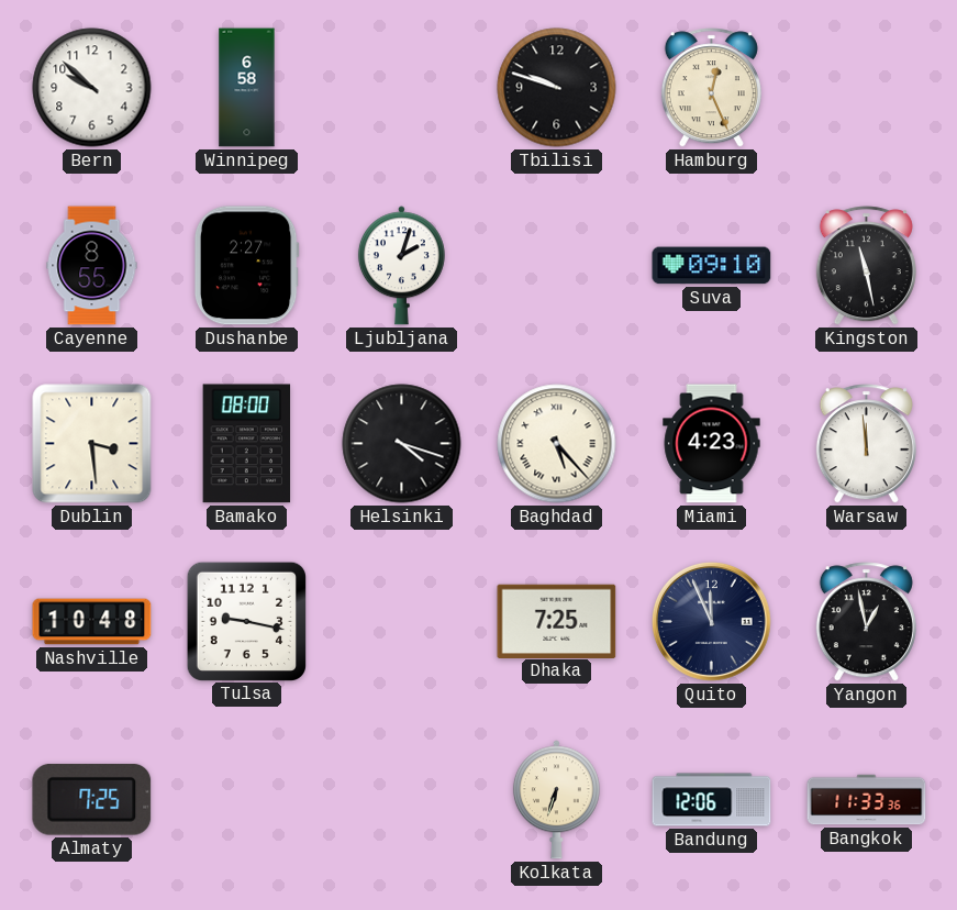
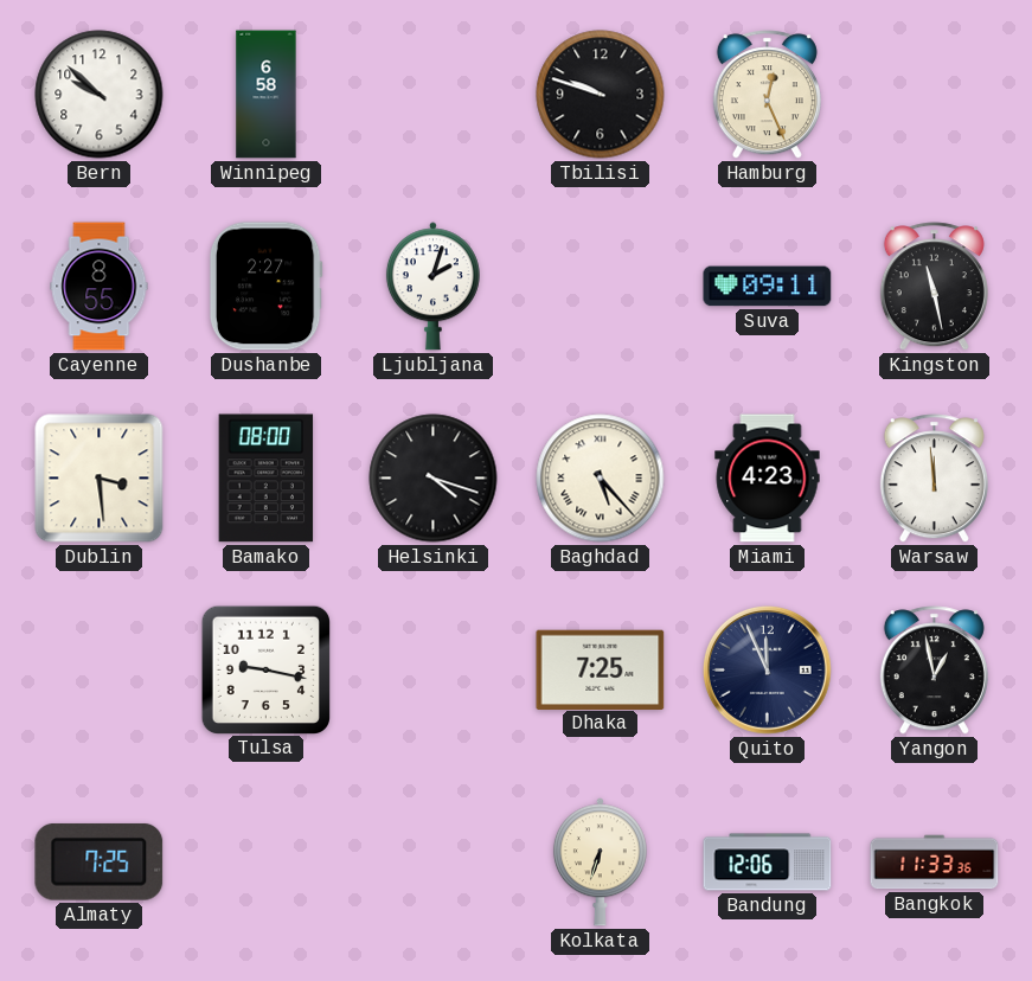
Suva: 09:10 -> 09:11 (768, 287)
Nashville: 10:48 -> none (92, 622)
